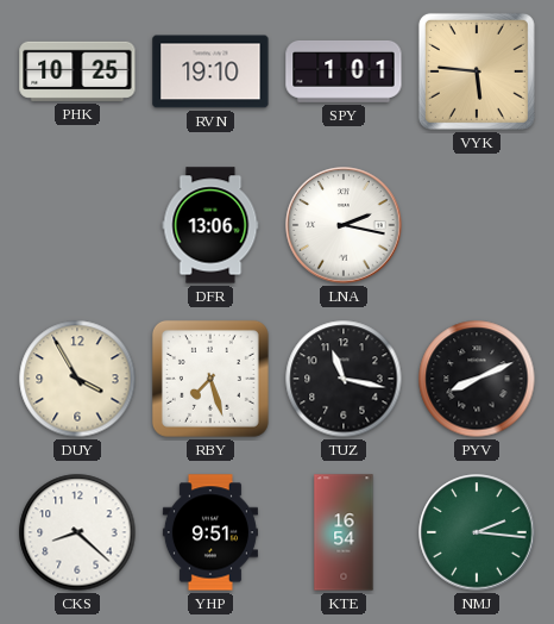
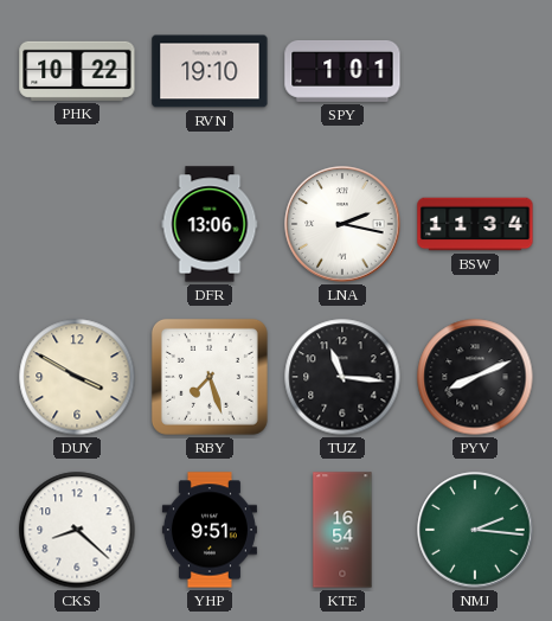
PHK: 10:25 -> 10:22 (77, 71)
VYK: 5:46 -> none (477, 71)
BSW: none -> 11:34 (475, 224)
DUY: 3:55 -> 3:50 (77, 377)
TUZ: 11:17 -> 11:16 (342, 377)
